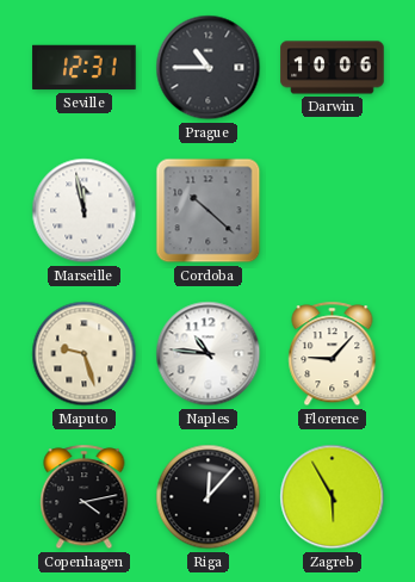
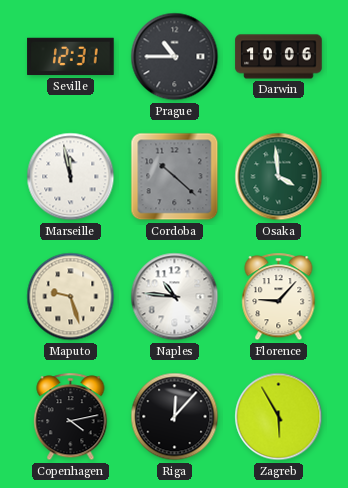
Osaka: none -> 3:59 (279, 177)
